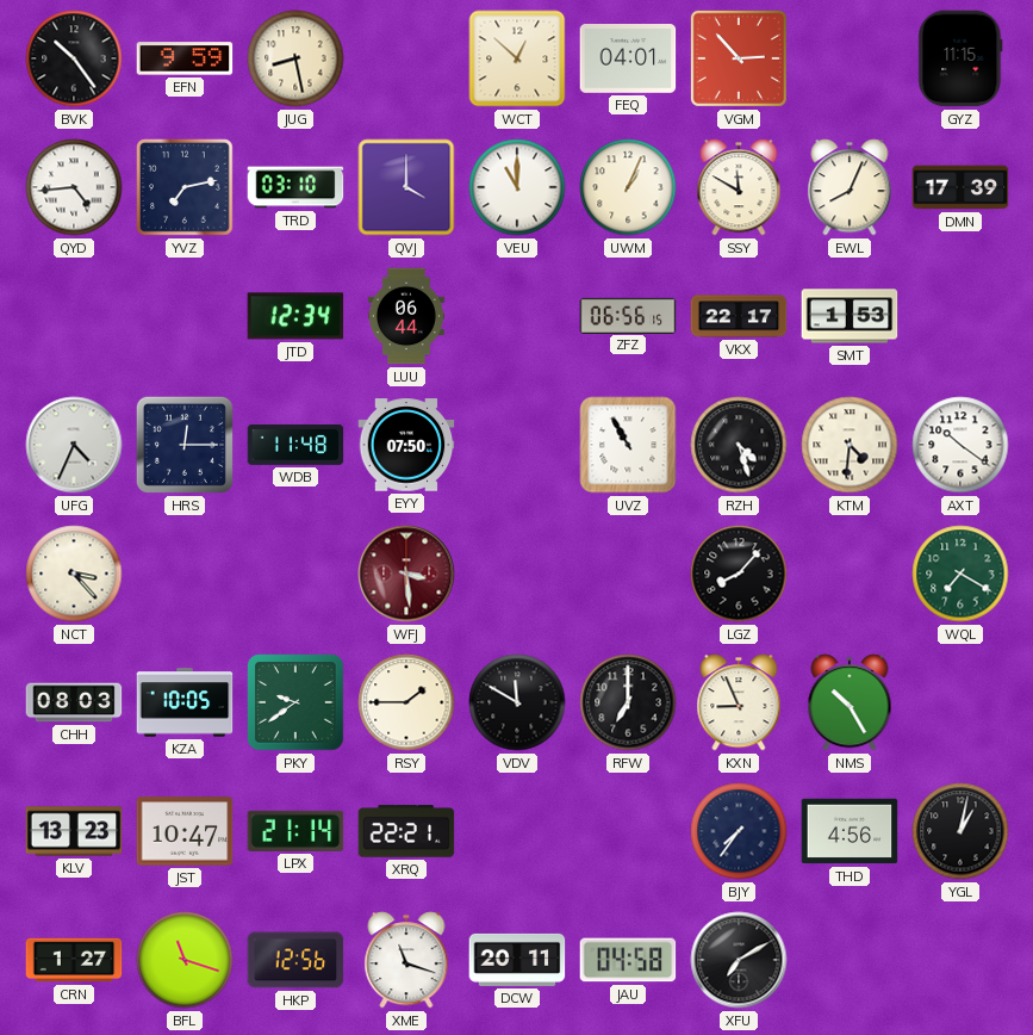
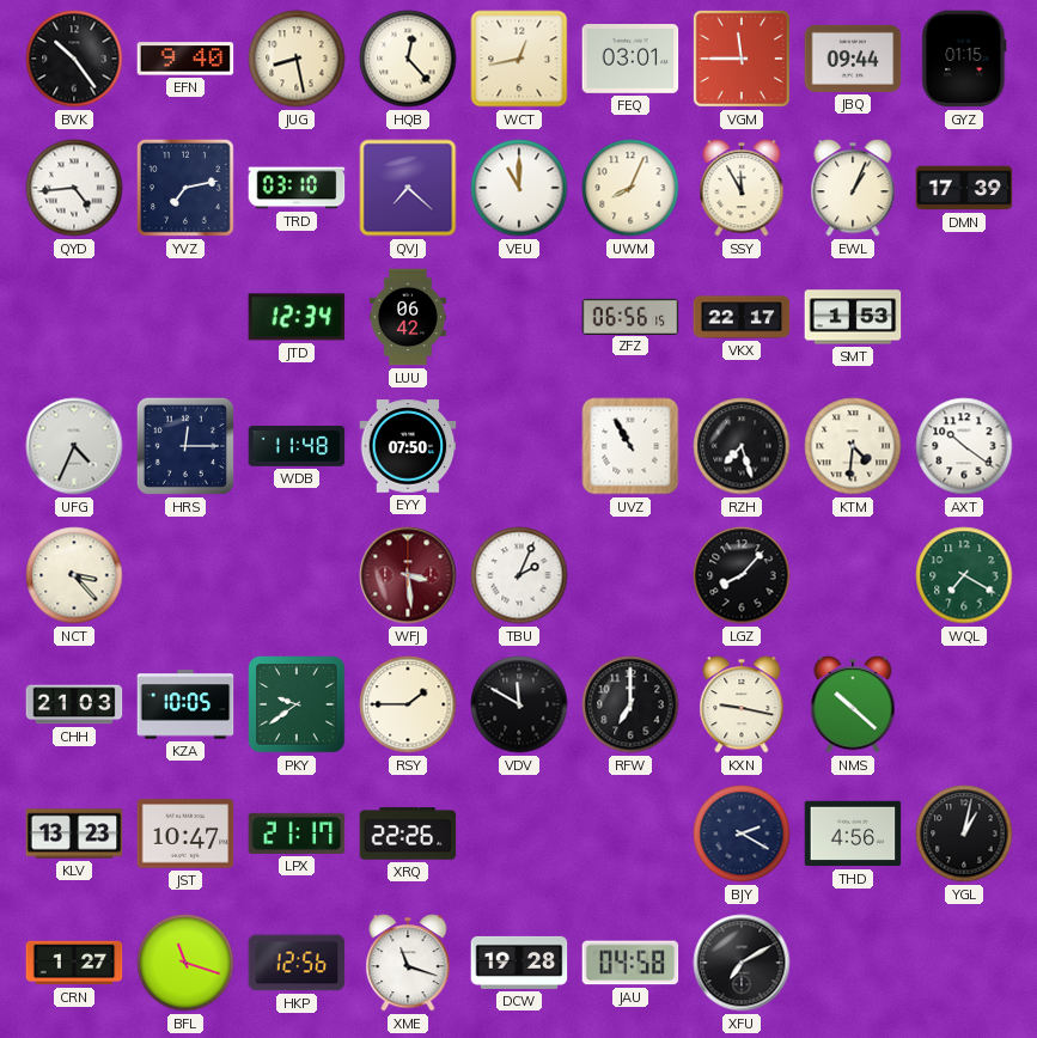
EFN: 9:59 -> 9:40 (185, 59)
HQB: none -> 12:23 (408, 59)
WCT: 12:52 -> 12:43 (519, 59)
FEQ: 04:01 -> 03:01 (630, 60)
VGM: 2:53 -> 11:45 (742, 59)
JBQ: none -> 09:44 (853, 59)
GYZ: 11:15 -> 01:15 (964, 59)
QVJ: 4:00 -> 7:22 (408, 188)
UWM: 1:04 -> 8:04 (630, 188)
SSY: 11:50 -> 11:55 (742, 188)
EWL: 8:04 -> 1:04 (853, 188)
LUU: 06:44 -> 06:42 (408, 317)
RZH: 4:27 -> 7:27 (742, 446)
TBU: none -> 2:04 (519, 575)
CHH: 08:03 -> 21:03 (74, 704)
KXN: 8:56 -> 9:17 (742, 704)
NMS: 10:25 -> 10:22 (853, 704)
LPX: 21:14 -> 21:17 (297, 834)
XRQ: 22:21 -> 22:26 (408, 834)
BJY: 7:36 -> 2:20 (742, 834)
DCW: 20:11 -> 19:28 (519, 963)
